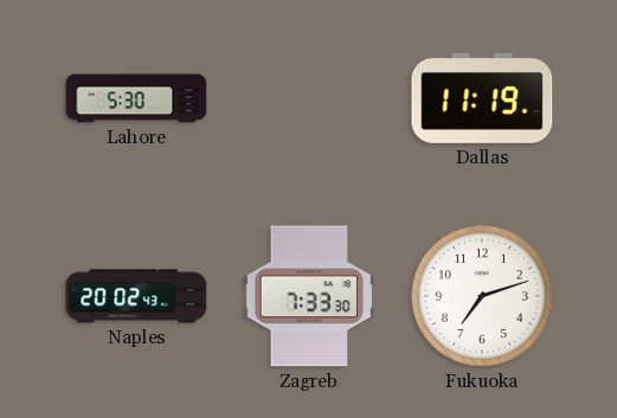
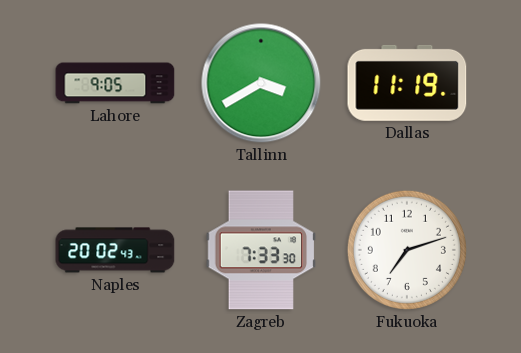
Lahore: 5:30 -> 9:05 (115, 83)
Tallinn: none -> 3:40 (261, 83)
